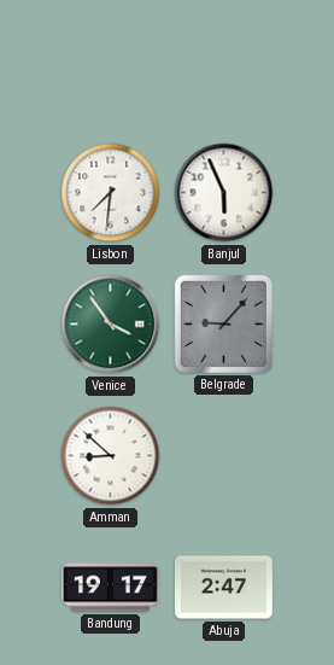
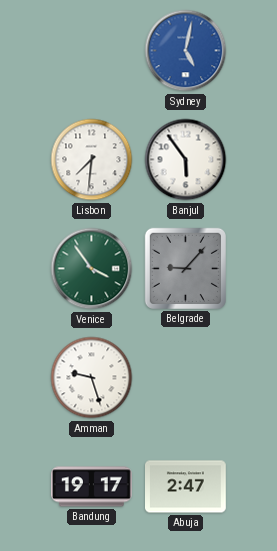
Sydney: none -> 5:02 (186, 51)
Banjul: 5:56 -> 5:54 (186, 160)
Amman: 8:52 -> 9:27 (92, 378)
